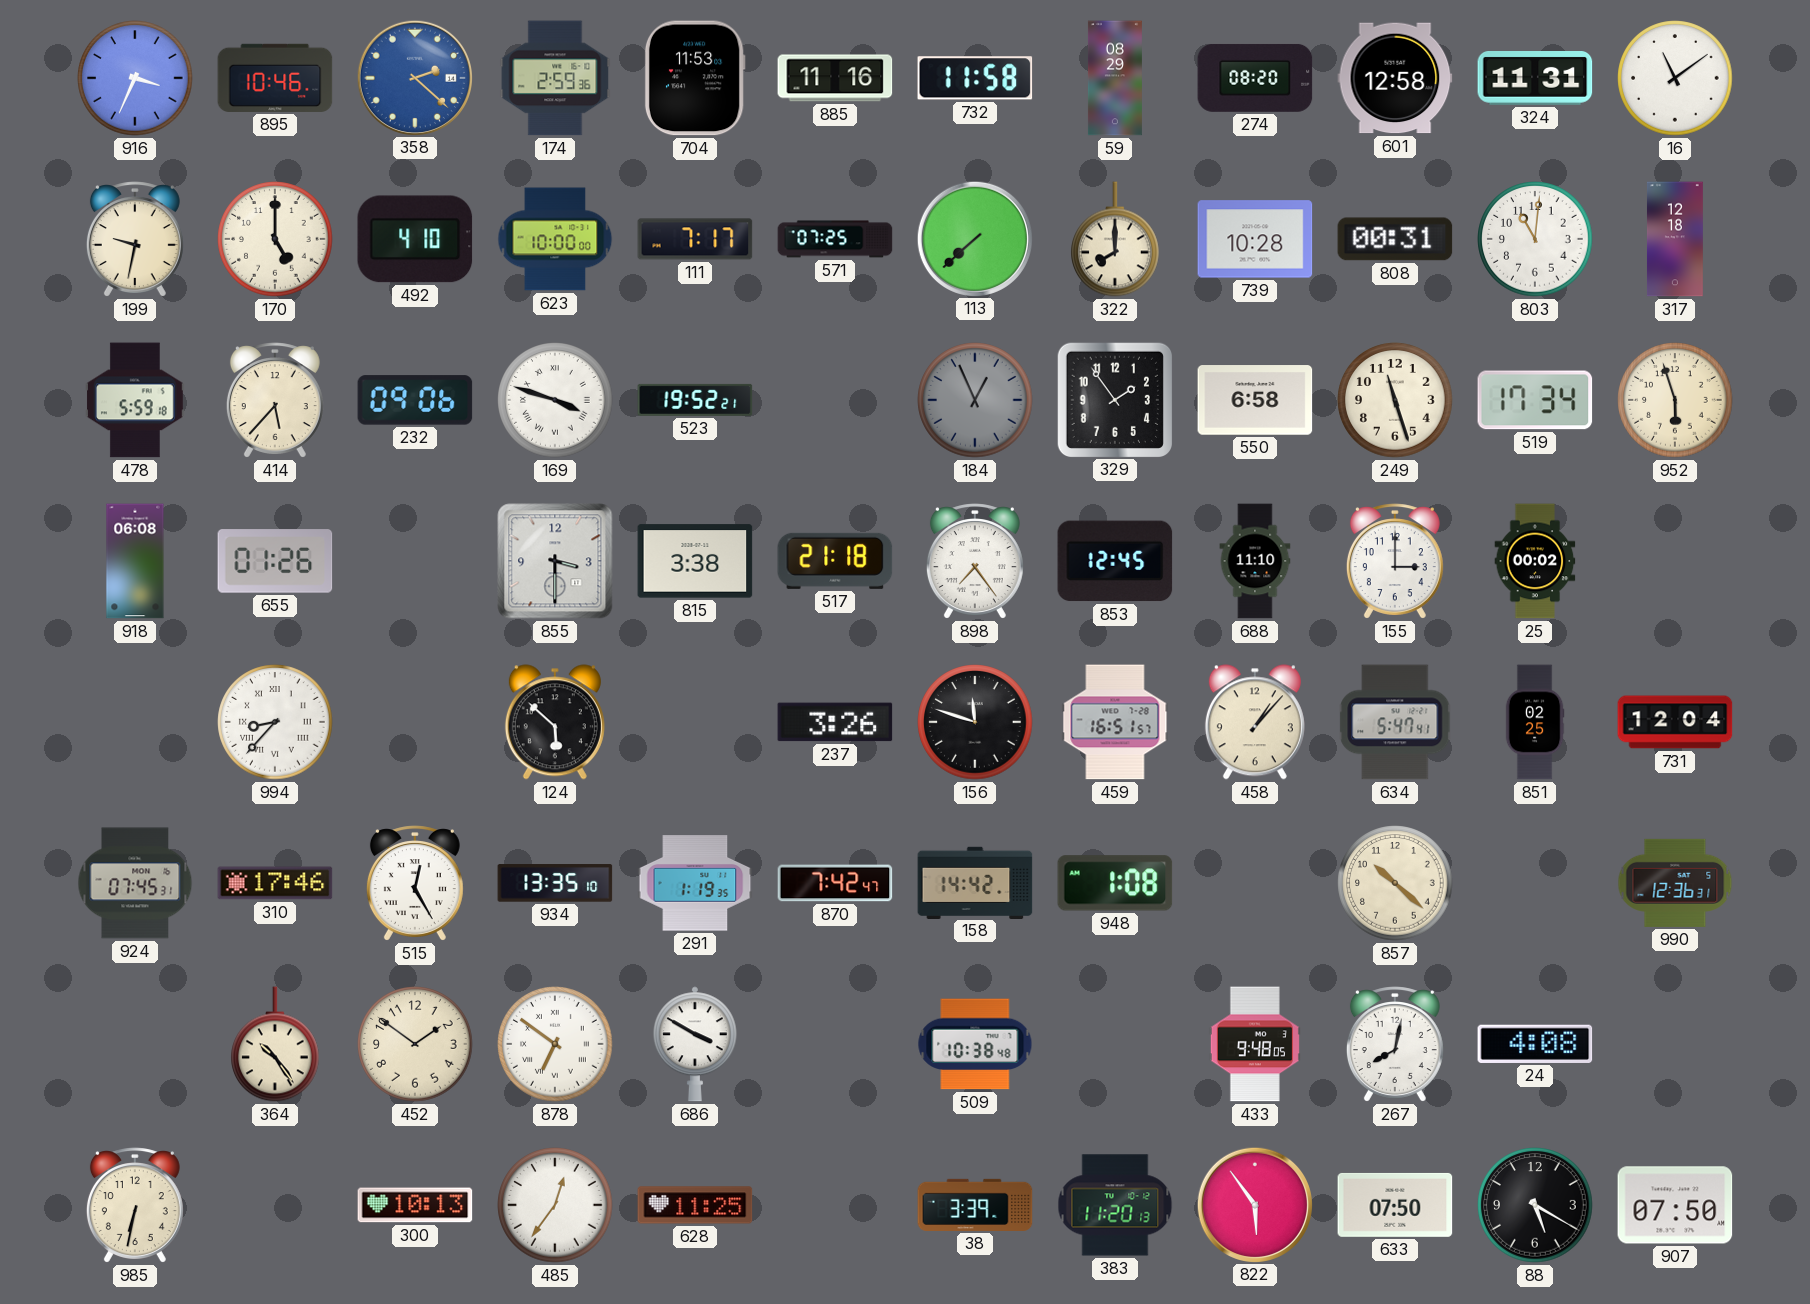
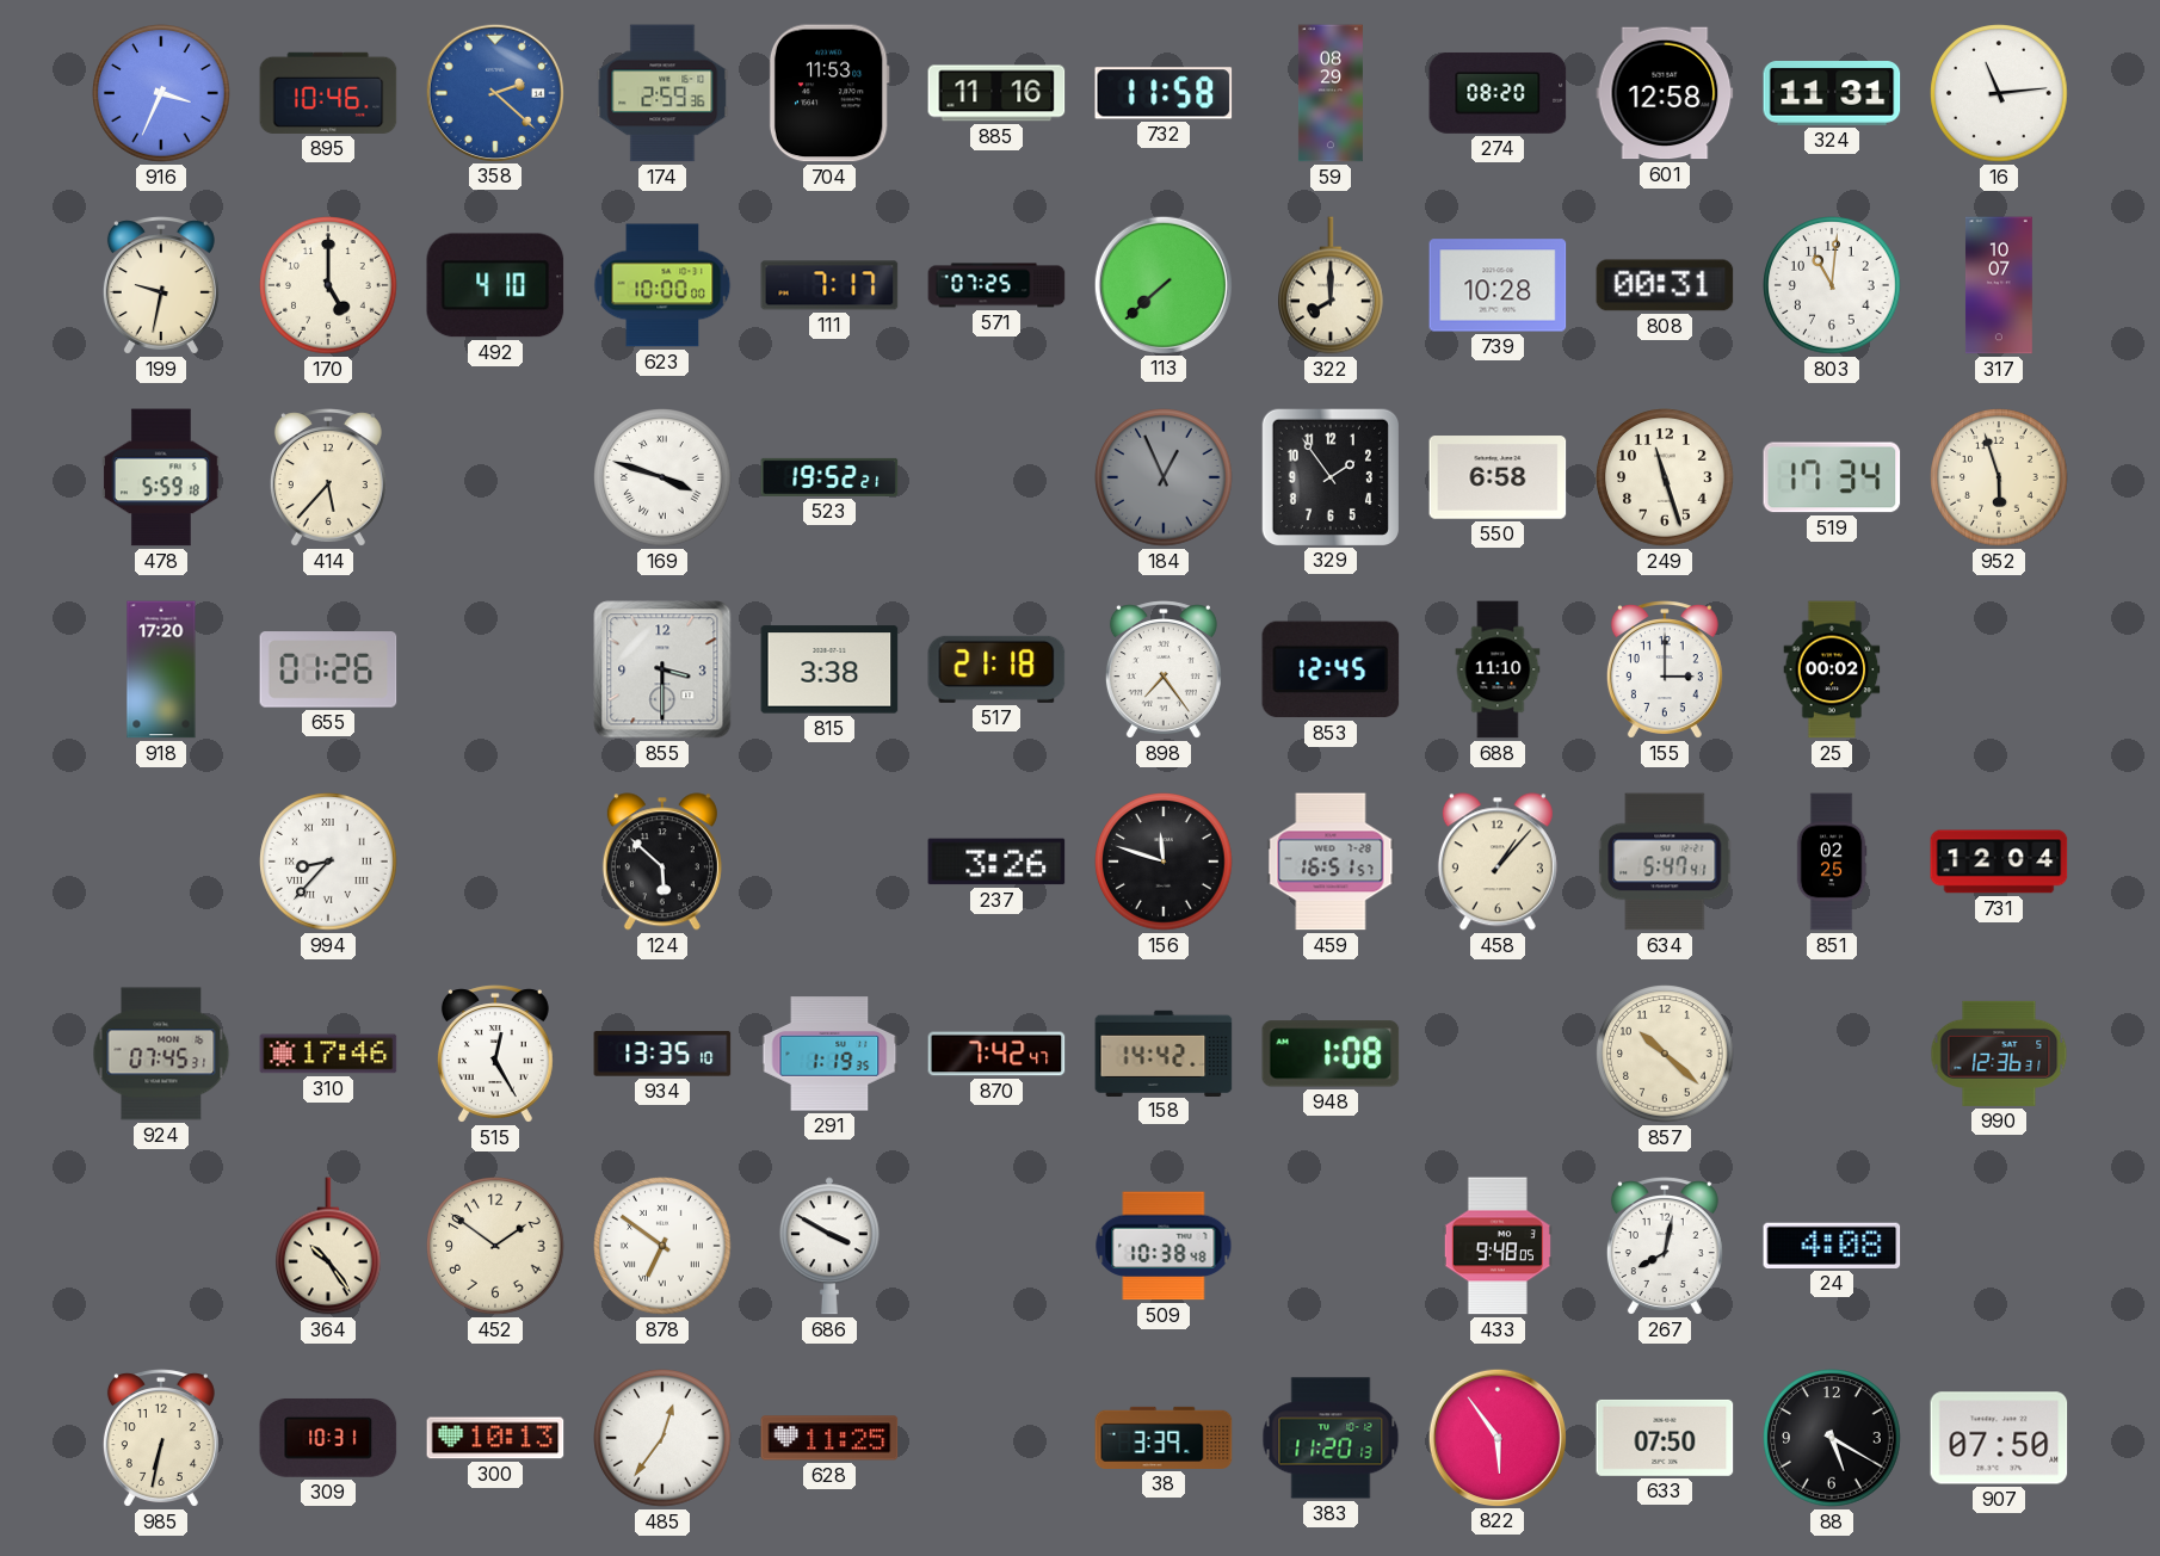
16: 11:09 -> 11:14 (1999, 93)
317: 12:18 -> 10:07 (1999, 285)
232: 09:06 -> none (415, 400)
918: 06:08 -> 17:20 (161, 669)
309: none -> 10:31 (328, 1438)
